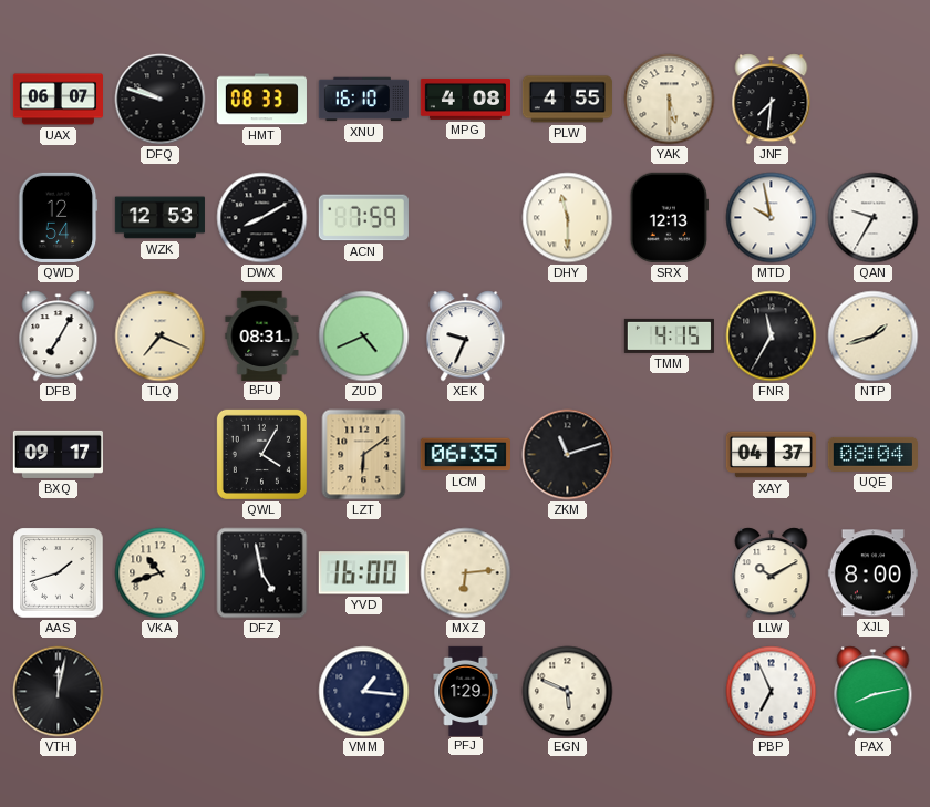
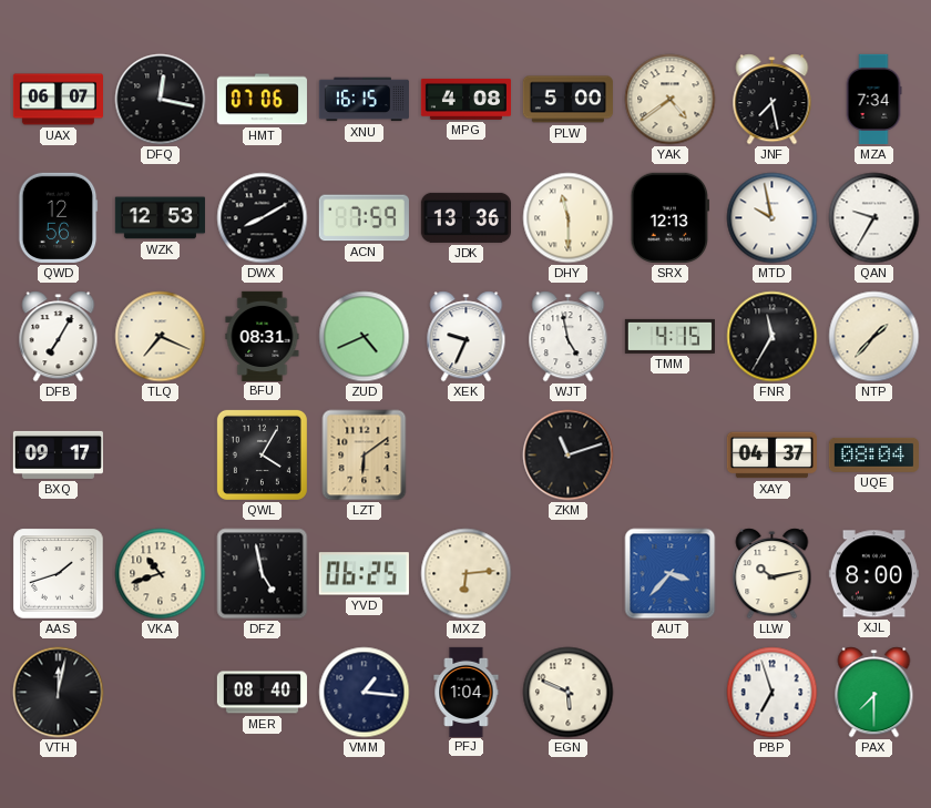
DFQ: 9:48 -> 12:17 (161, 100)
HMT: 08:33 -> 07:06 (262, 100)
XNU: 16:10 -> 16:15 (364, 100)
PLW: 4:55 -> 5:00 (567, 100)
YAK: 5:30 -> 4:39 (671, 100)
JNF: 7:31 -> 7:28 (773, 100)
MZA: none -> 7:34 (873, 99)
QWD: 12:54 -> 12:56 (58, 217)
JDK: none -> 13:36 (465, 217)
WJT: none -> 4:58 (569, 337)
NTP: 1:42 -> 1:37 (874, 337)
LCM: 06:35 -> none (465, 455)
YVD: 16:00 -> 06:25 (364, 574)
AUT: none -> 3:37 (671, 574)
LLW: 10:10 -> 10:13 (773, 574)
MER: none -> 08:40 (262, 693)
PFJ: 1:29 -> 1:04 (467, 692)
PBP: 6:56 -> 6:57 (773, 693)
PAX: 8:13 -> 7:30 (874, 693)
